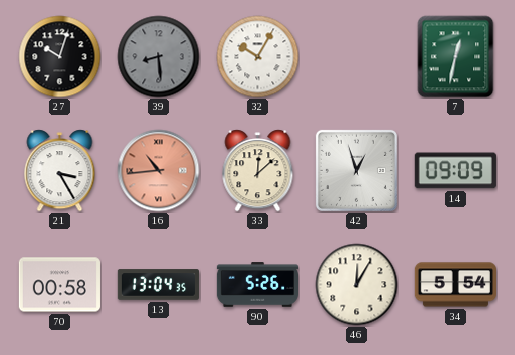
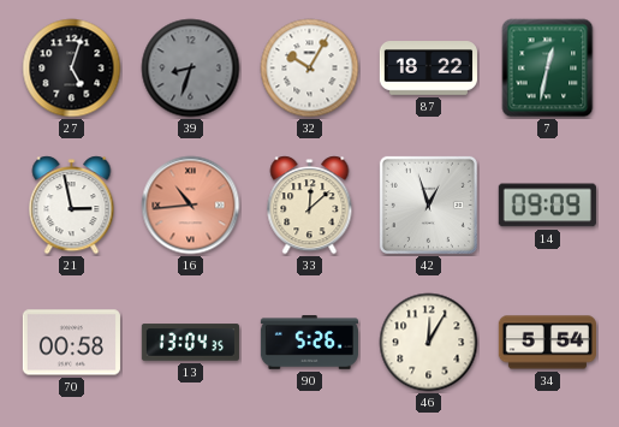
27: 10:03 -> 5:03 (72, 69)
39: 8:29 -> 8:33 (191, 69)
87: none -> 18:22 (428, 69)
21: 3:25 -> 2:58 (72, 206)
